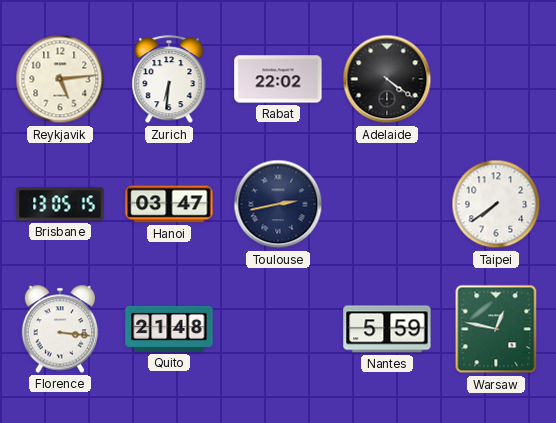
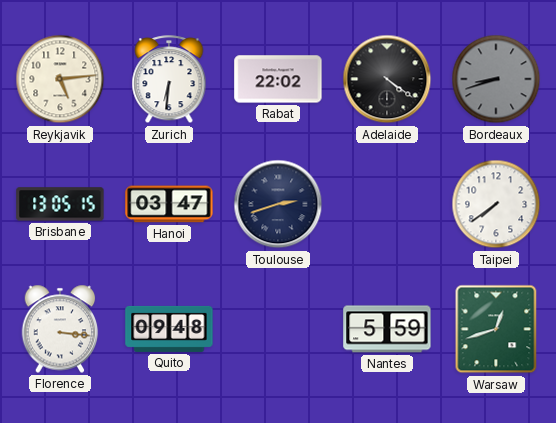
Bordeaux: none -> 8:42 (496, 79)
Toulouse: 2:43 -> 2:42 (278, 204)
Quito: 21:48 -> 09:48 (169, 329)
Warsaw: 12:47 -> 12:42 (496, 329)
